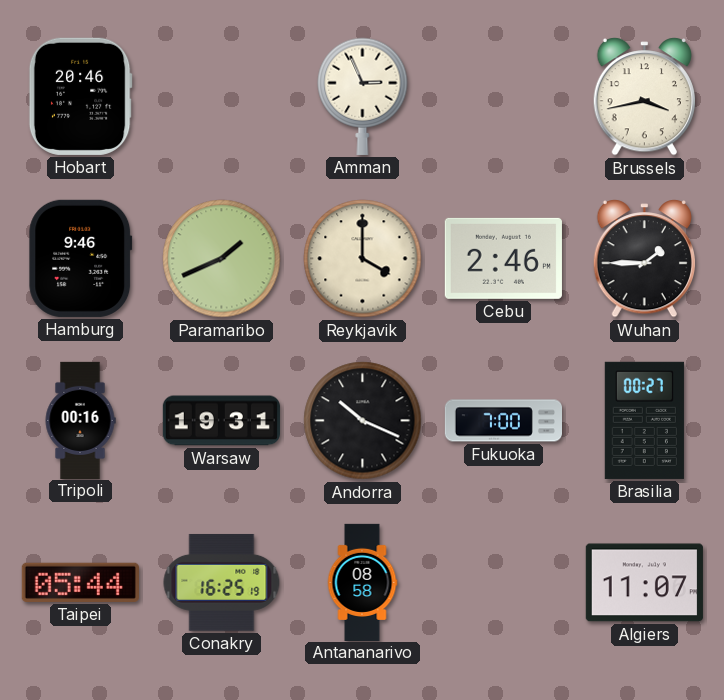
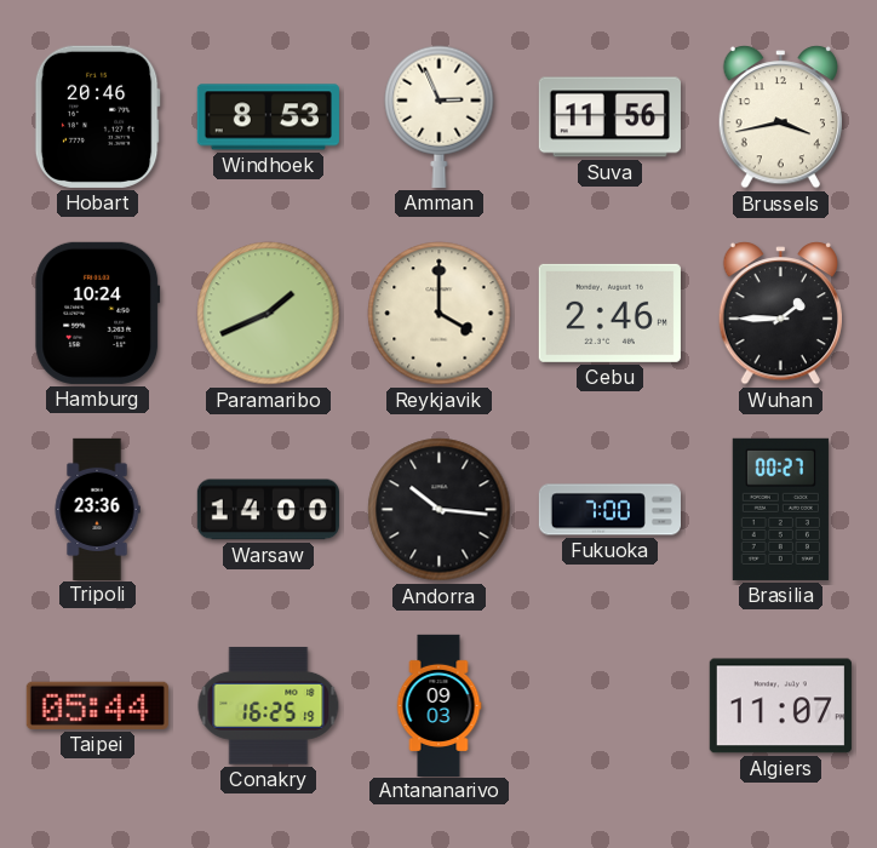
Windhoek: none -> 8:53 (268, 118)
Suva: none -> 11:56 (609, 118)
Hamburg: 9:46 -> 10:24 (98, 313)
Tripoli: 00:16 -> 23:36 (97, 509)
Warsaw: 19:31 -> 14:00 (268, 510)
Andorra: 10:19 -> 10:16 (440, 510)
Antananarivo: 08:58 -> 09:03 (438, 705)
